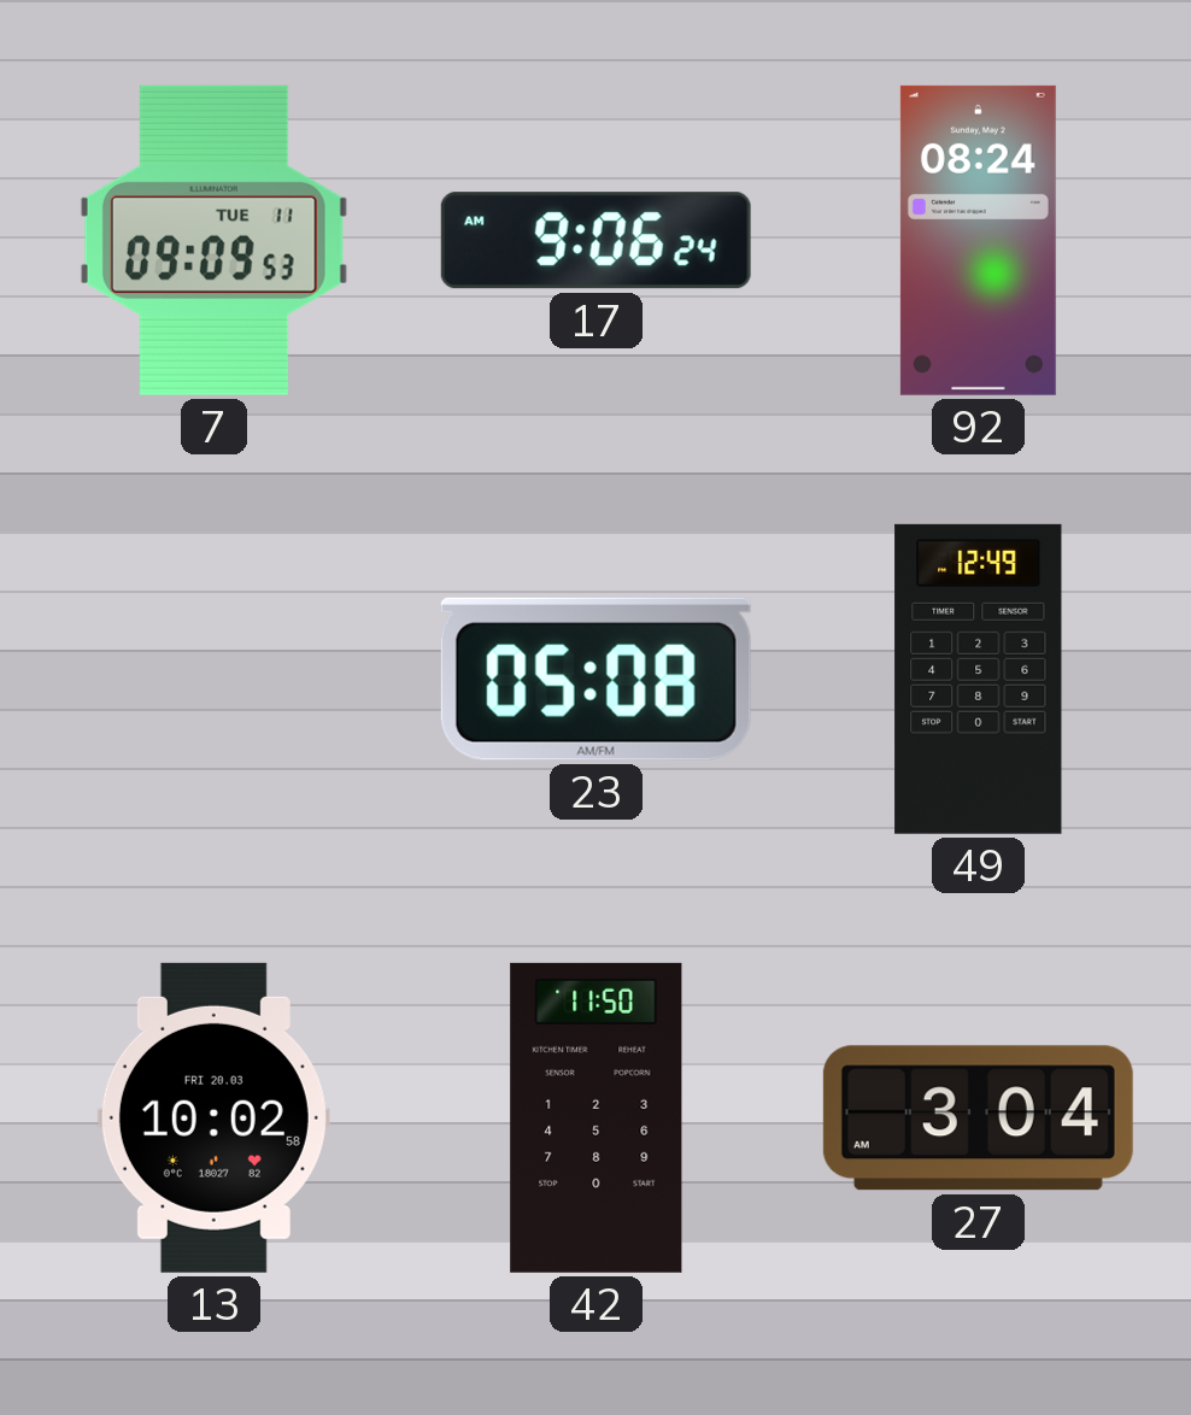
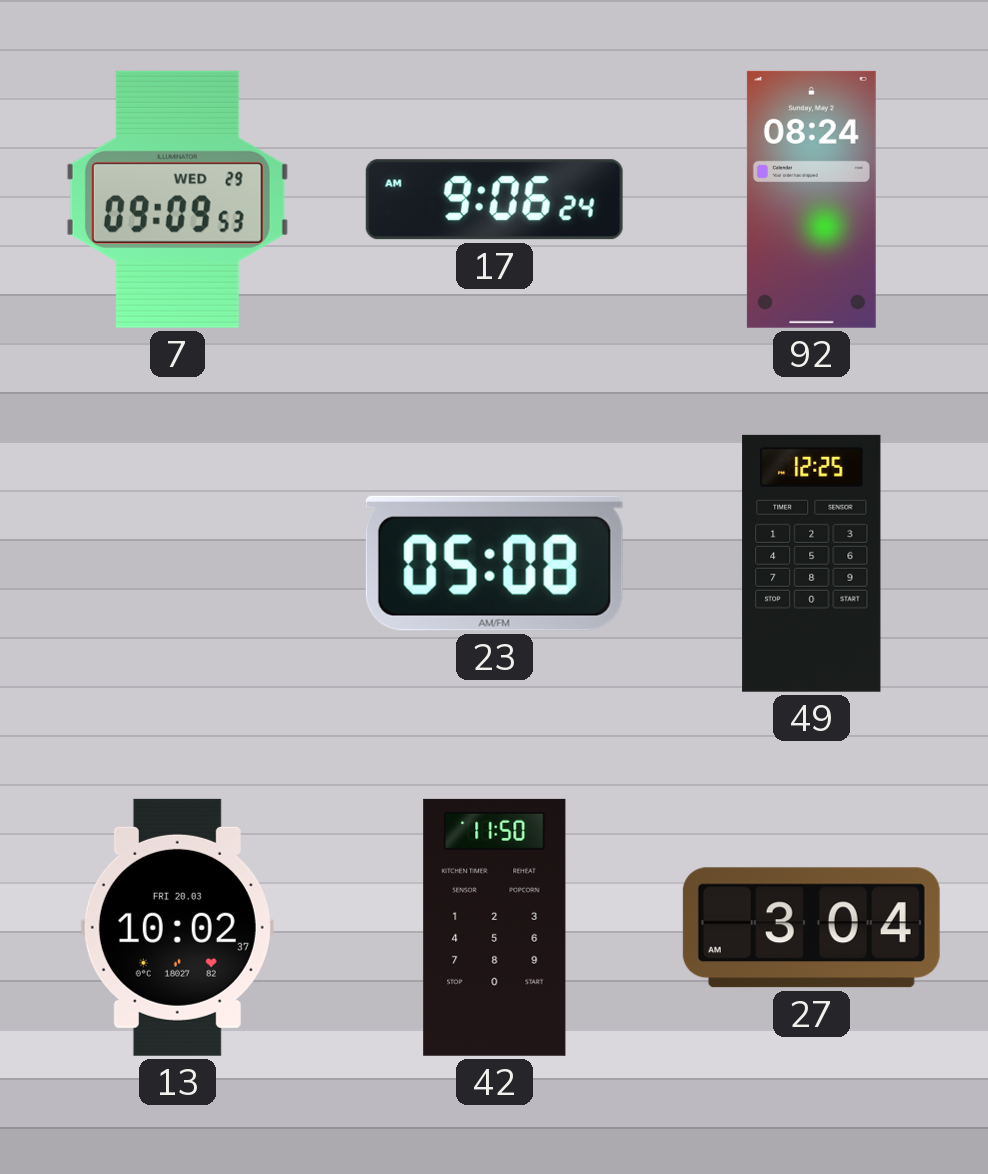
7 date: TUE 11 -> WED 29 (177, 199)
49: 12:49 -> 12:25 (812, 563)
13: 10:02:58 -> 10:02:37 (177, 927)
